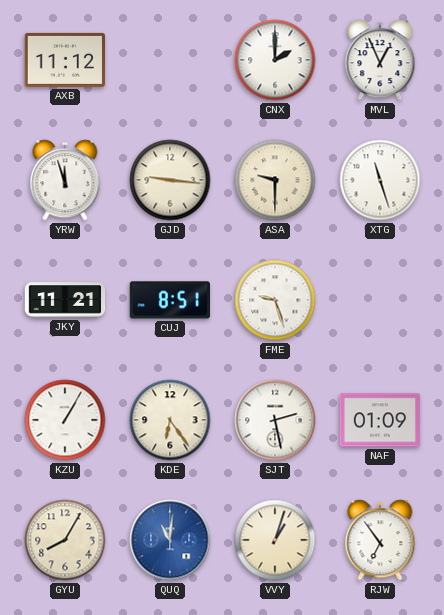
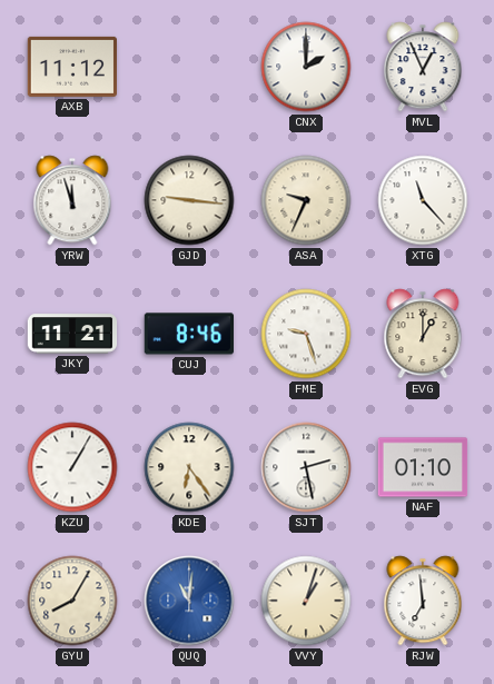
ASA: 9:30 -> 9:34 (306, 200)
XTG: 11:27 -> 11:23 (423, 200)
CUJ: 8:51 -> 8:46 (188, 334)
EVG: none -> 1:00 (423, 334)
NAF: 01:09 -> 01:10 (423, 467)
RJW: 6:54 -> 6:59 (423, 601)
